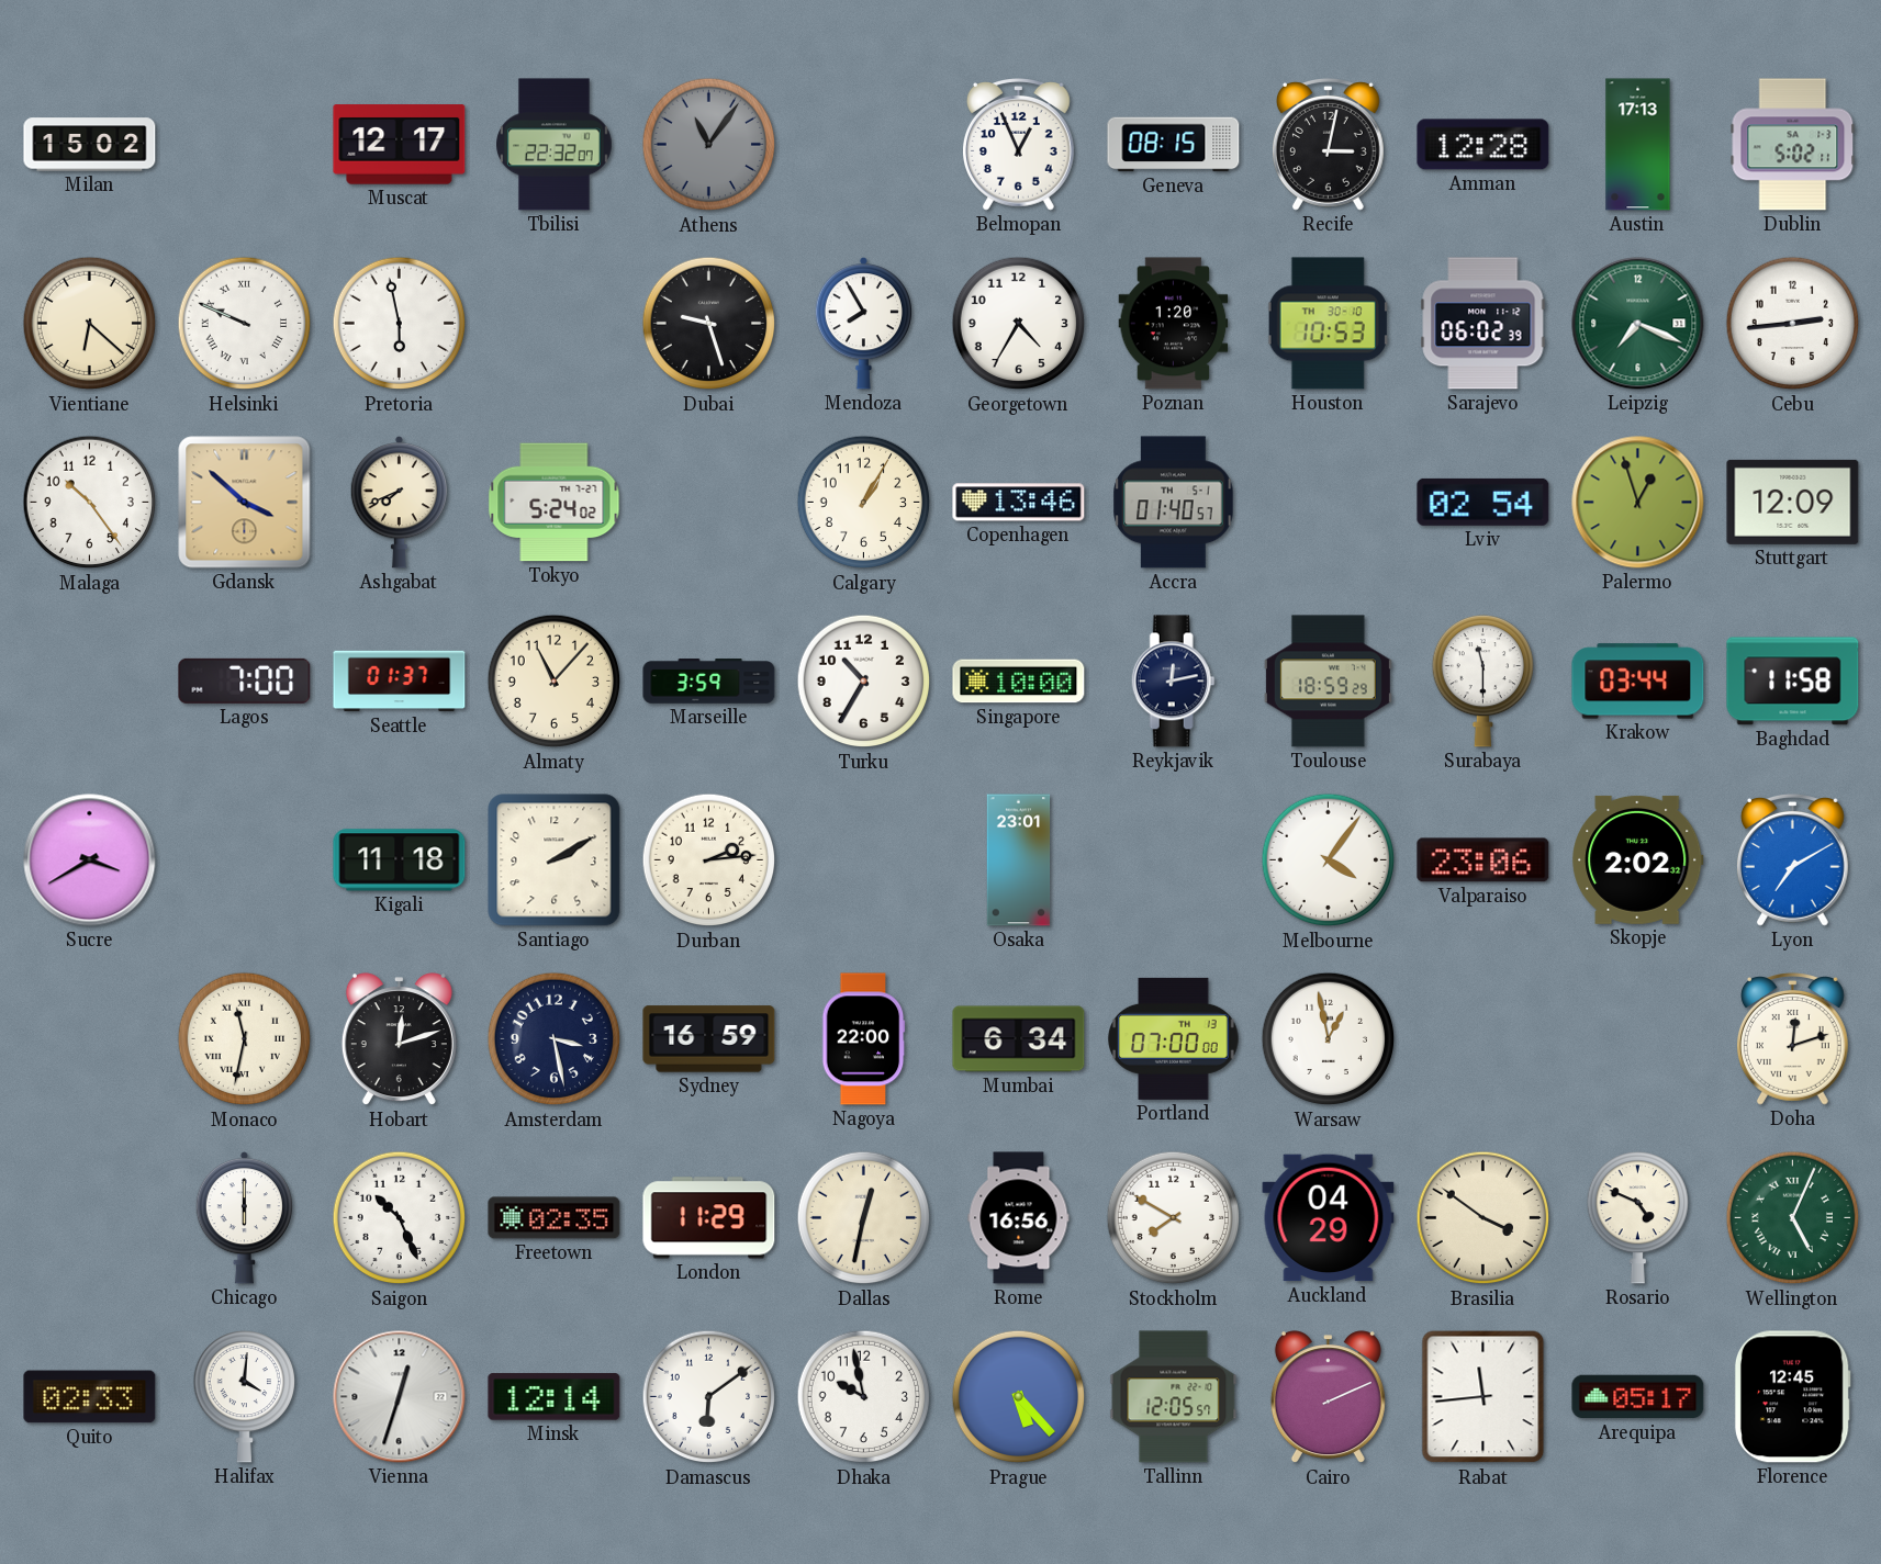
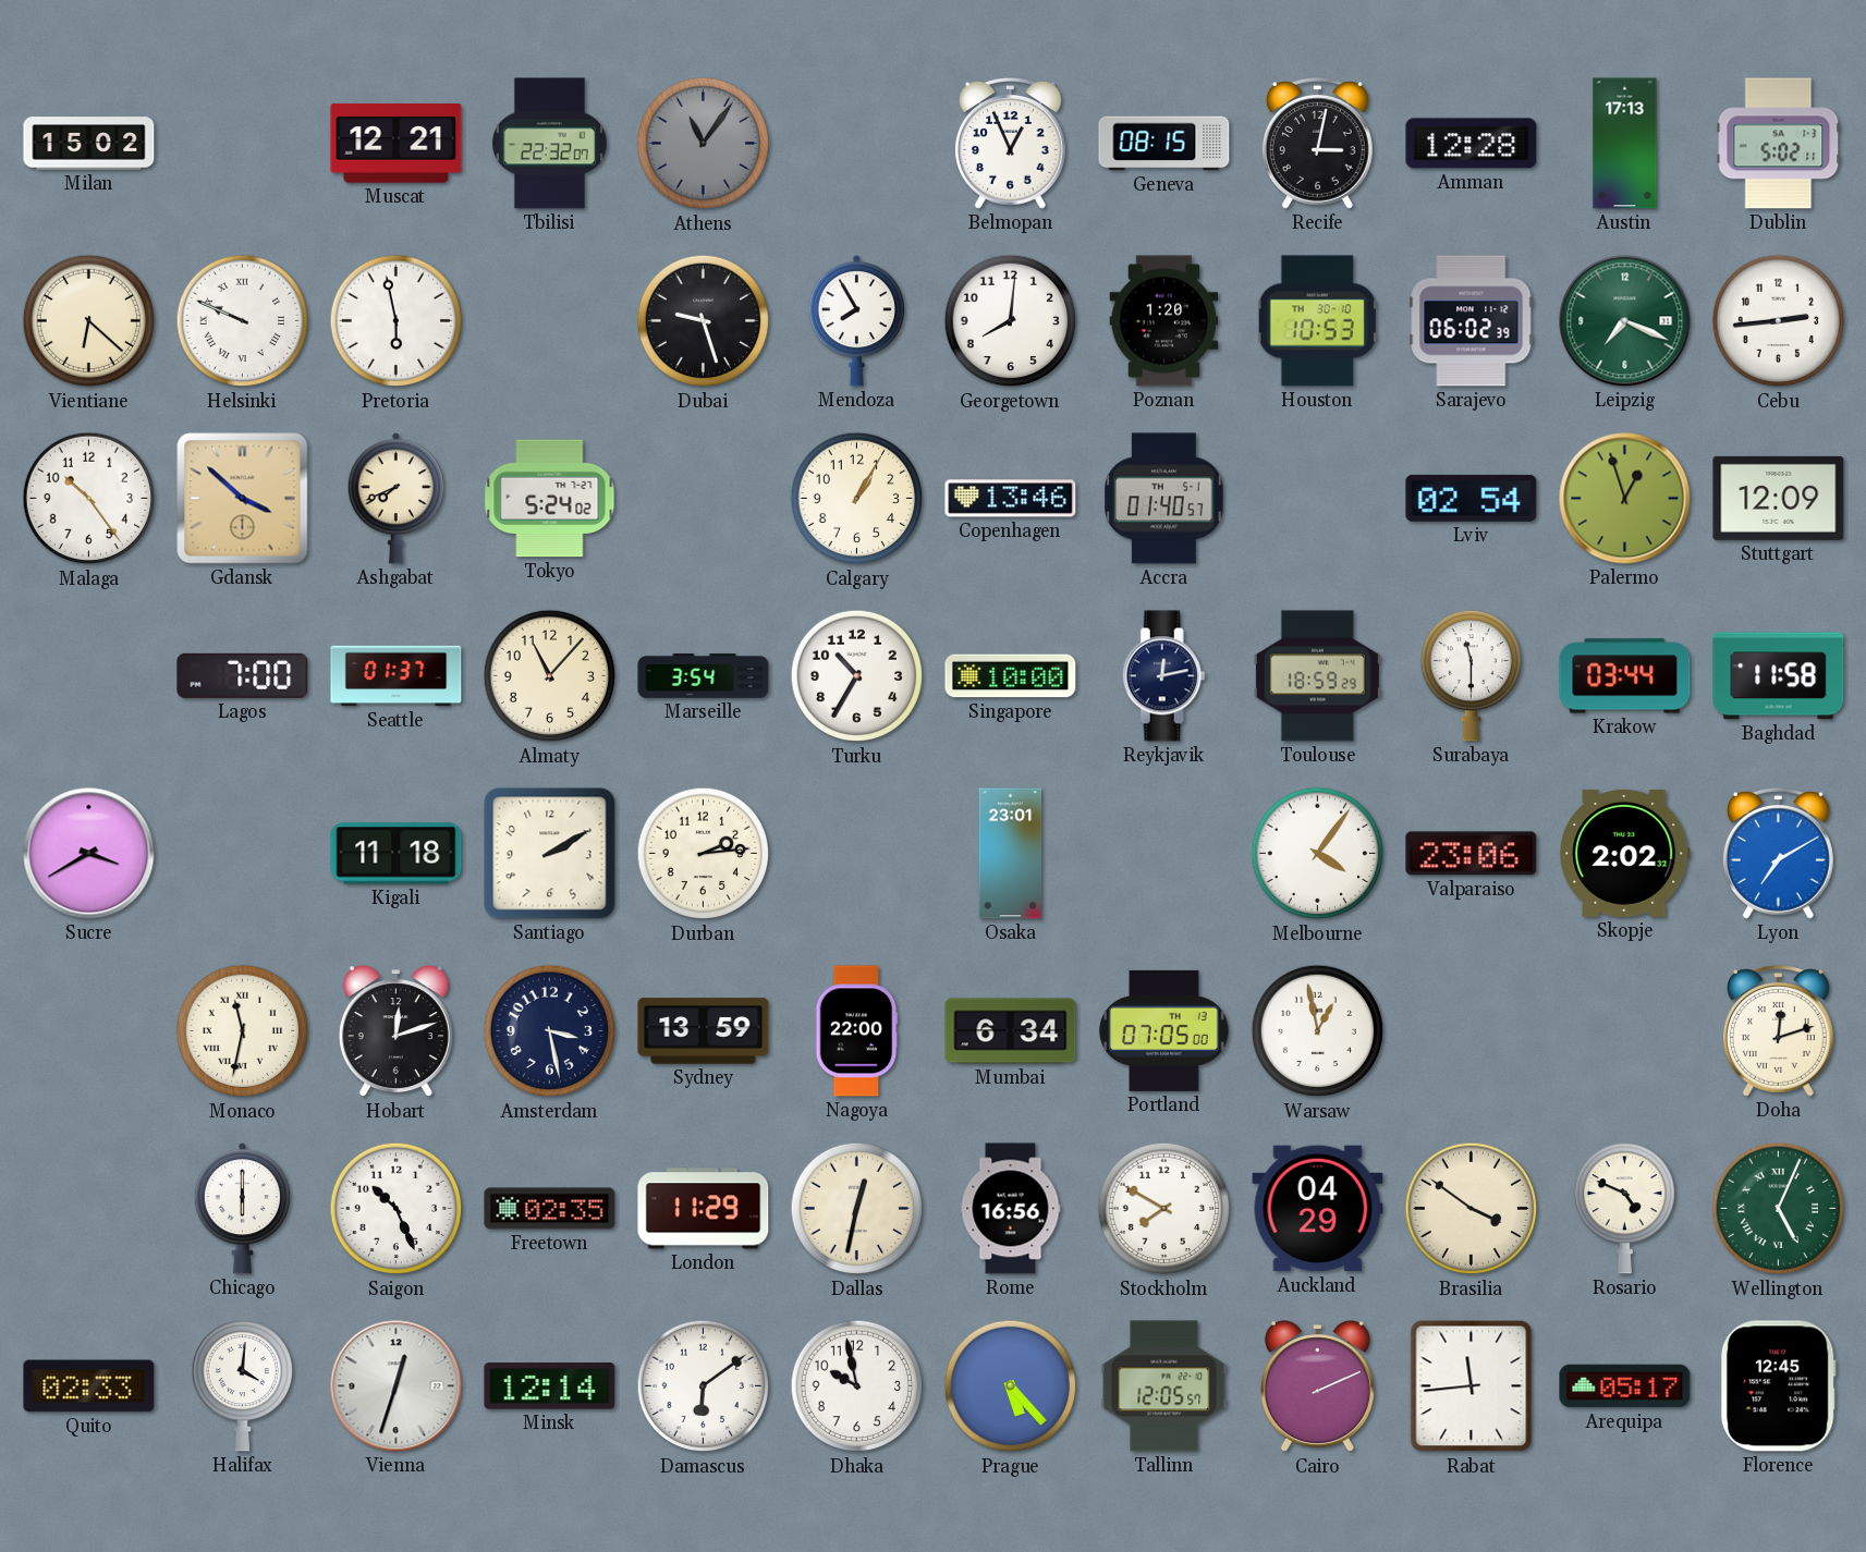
Muscat: 12:17 -> 12:21 (397, 144)
Georgetown: 4:35 -> 8:01 (1011, 321)
Marseille: 3:59 -> 3:54 (704, 676)
Sydney: 16:59 -> 13:59 (704, 1031)
Portland: 07:00 -> 07:05 (1164, 1030)
